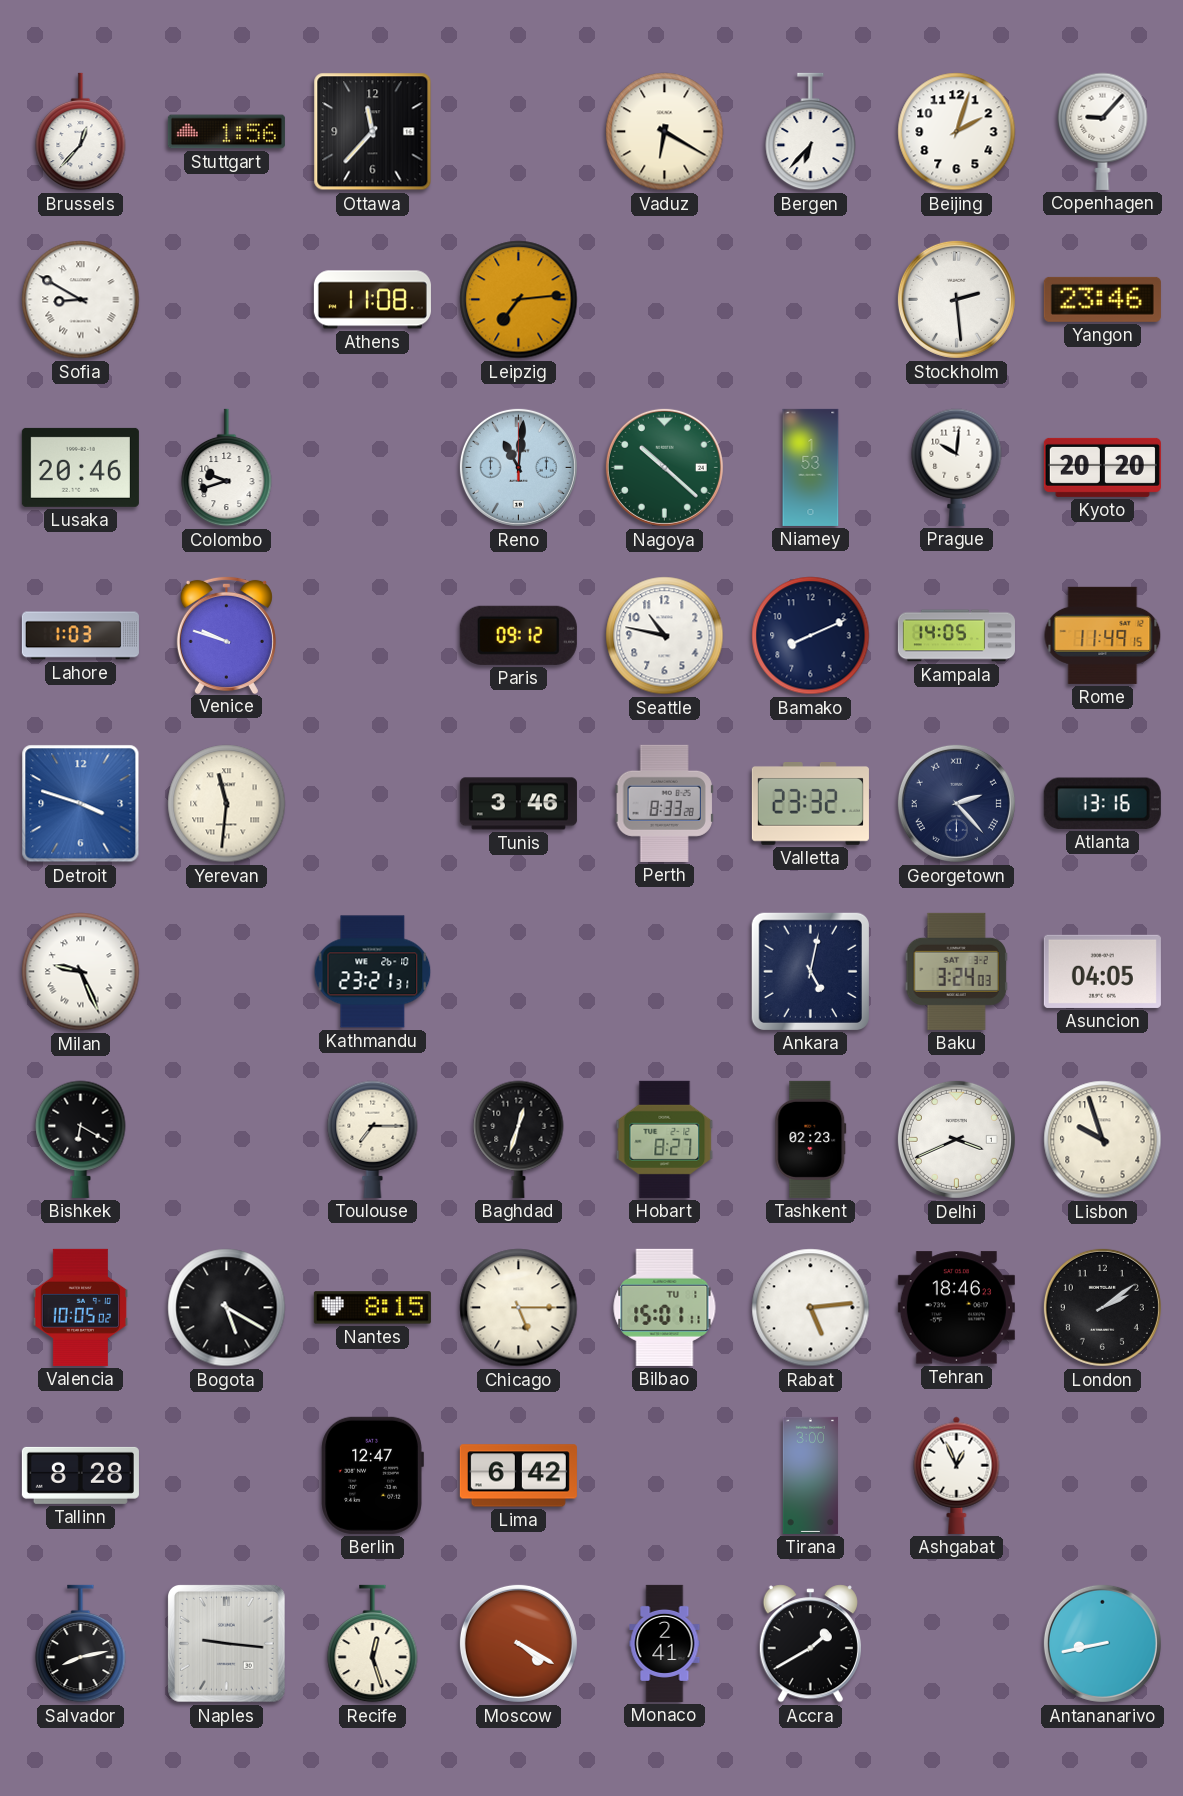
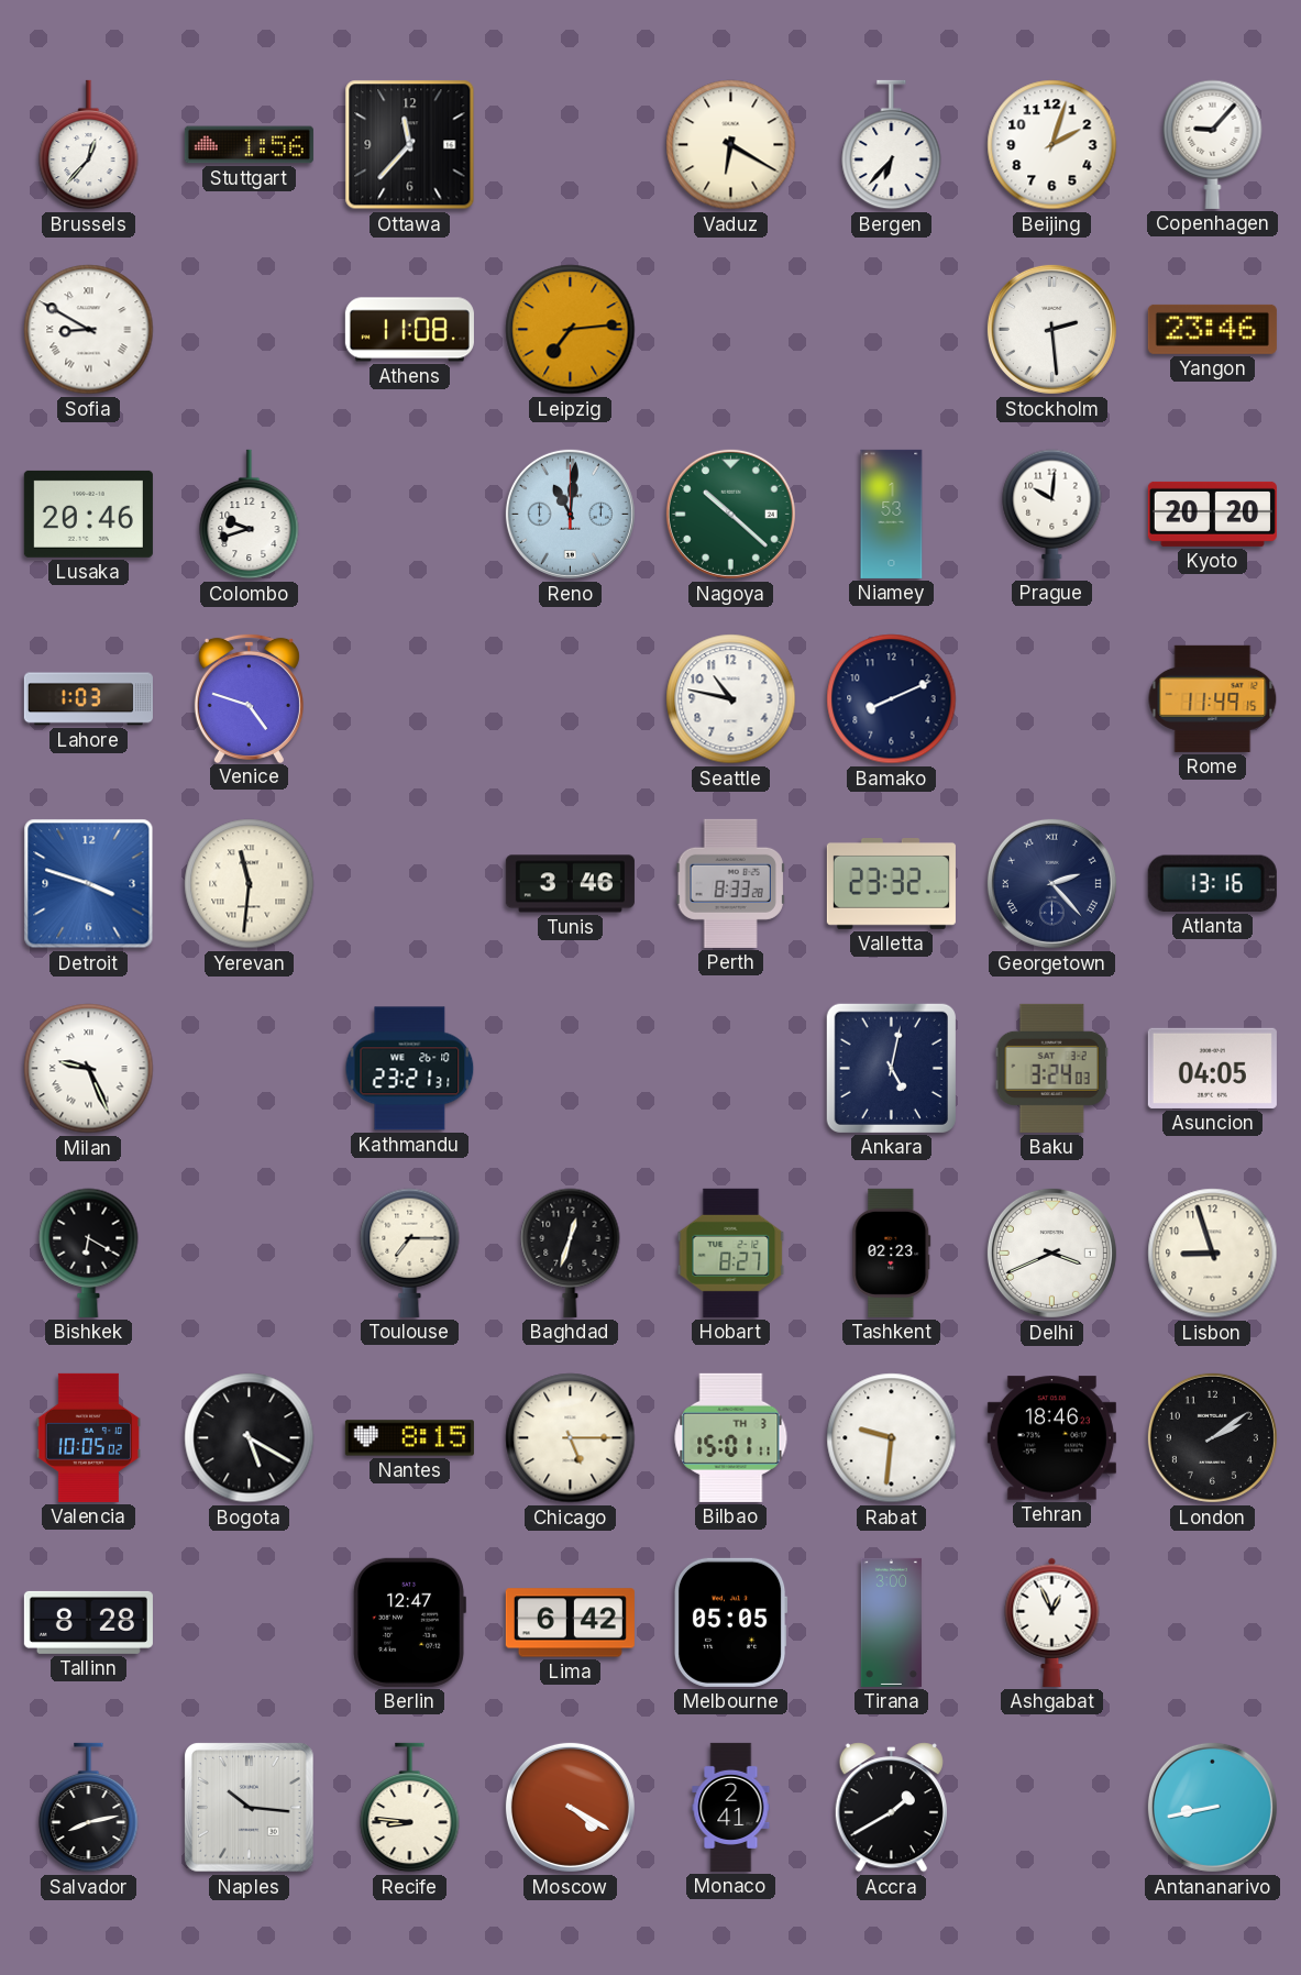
Venice: 9:48 -> 4:48 (249, 697)
Paris: 09:12 -> none (518, 635)
Kampala: 14:05 -> none (956, 636)
Lisbon: 9:57 -> 8:57 (1213, 1254)
Bilbao date: TU 1 -> TH 3 (731, 1437)
Rabat: 5:14 -> 9:31 (892, 1438)
Melbourne: none -> 05:05 (730, 1622)
Naples: 9:16 -> 10:16 (250, 1808)
Recife: 12:27 -> 8:46 (410, 1808)
